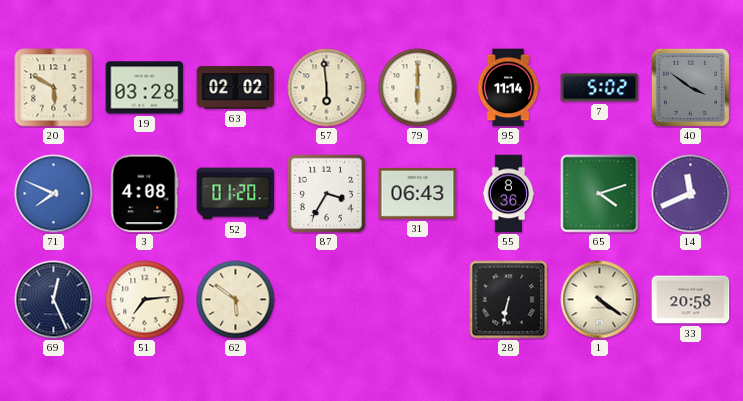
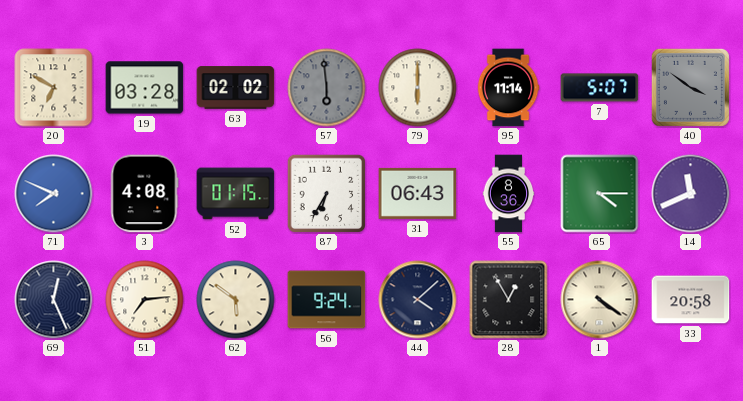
20: 5:50 -> 6:50 (54, 88)
57 dial: cream -> grey (327, 88)
7: 5:02 -> 5:07 (600, 88)
52: 01:20 -> 01:15 (236, 194)
87: 3:35 -> 6:35 (326, 193)
65: 4:12 -> 4:15 (600, 194)
56: none -> 9:24 (327, 300)
44: none -> 4:08 (418, 300)
28: 6:32 -> 12:55 (509, 300)
